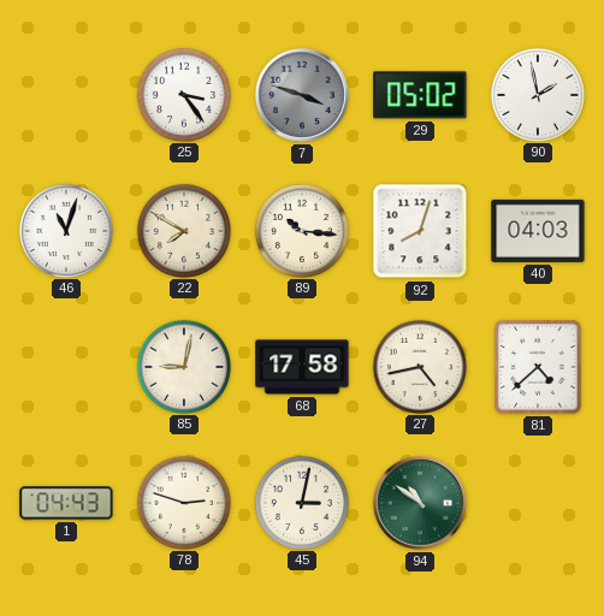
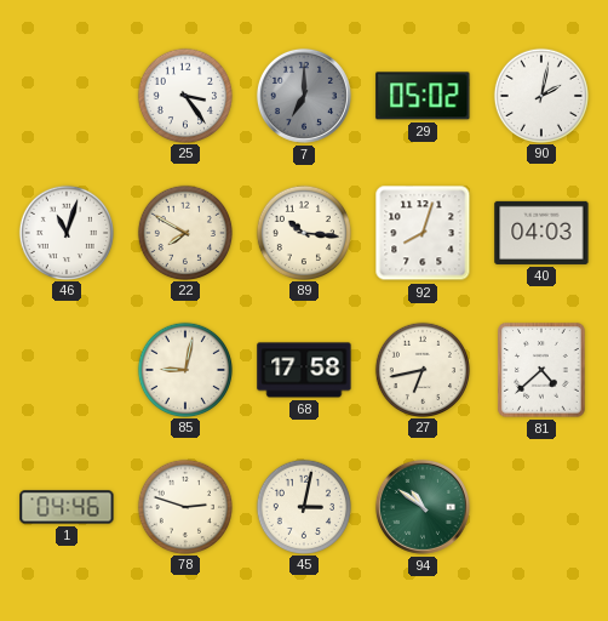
7: 3:48 -> 7:00 (304, 96)
90: 1:58 -> 2:02 (540, 95)
27: 4:43 -> 6:43 (421, 369)
1: 04:43 -> 04:46 (67, 507)
